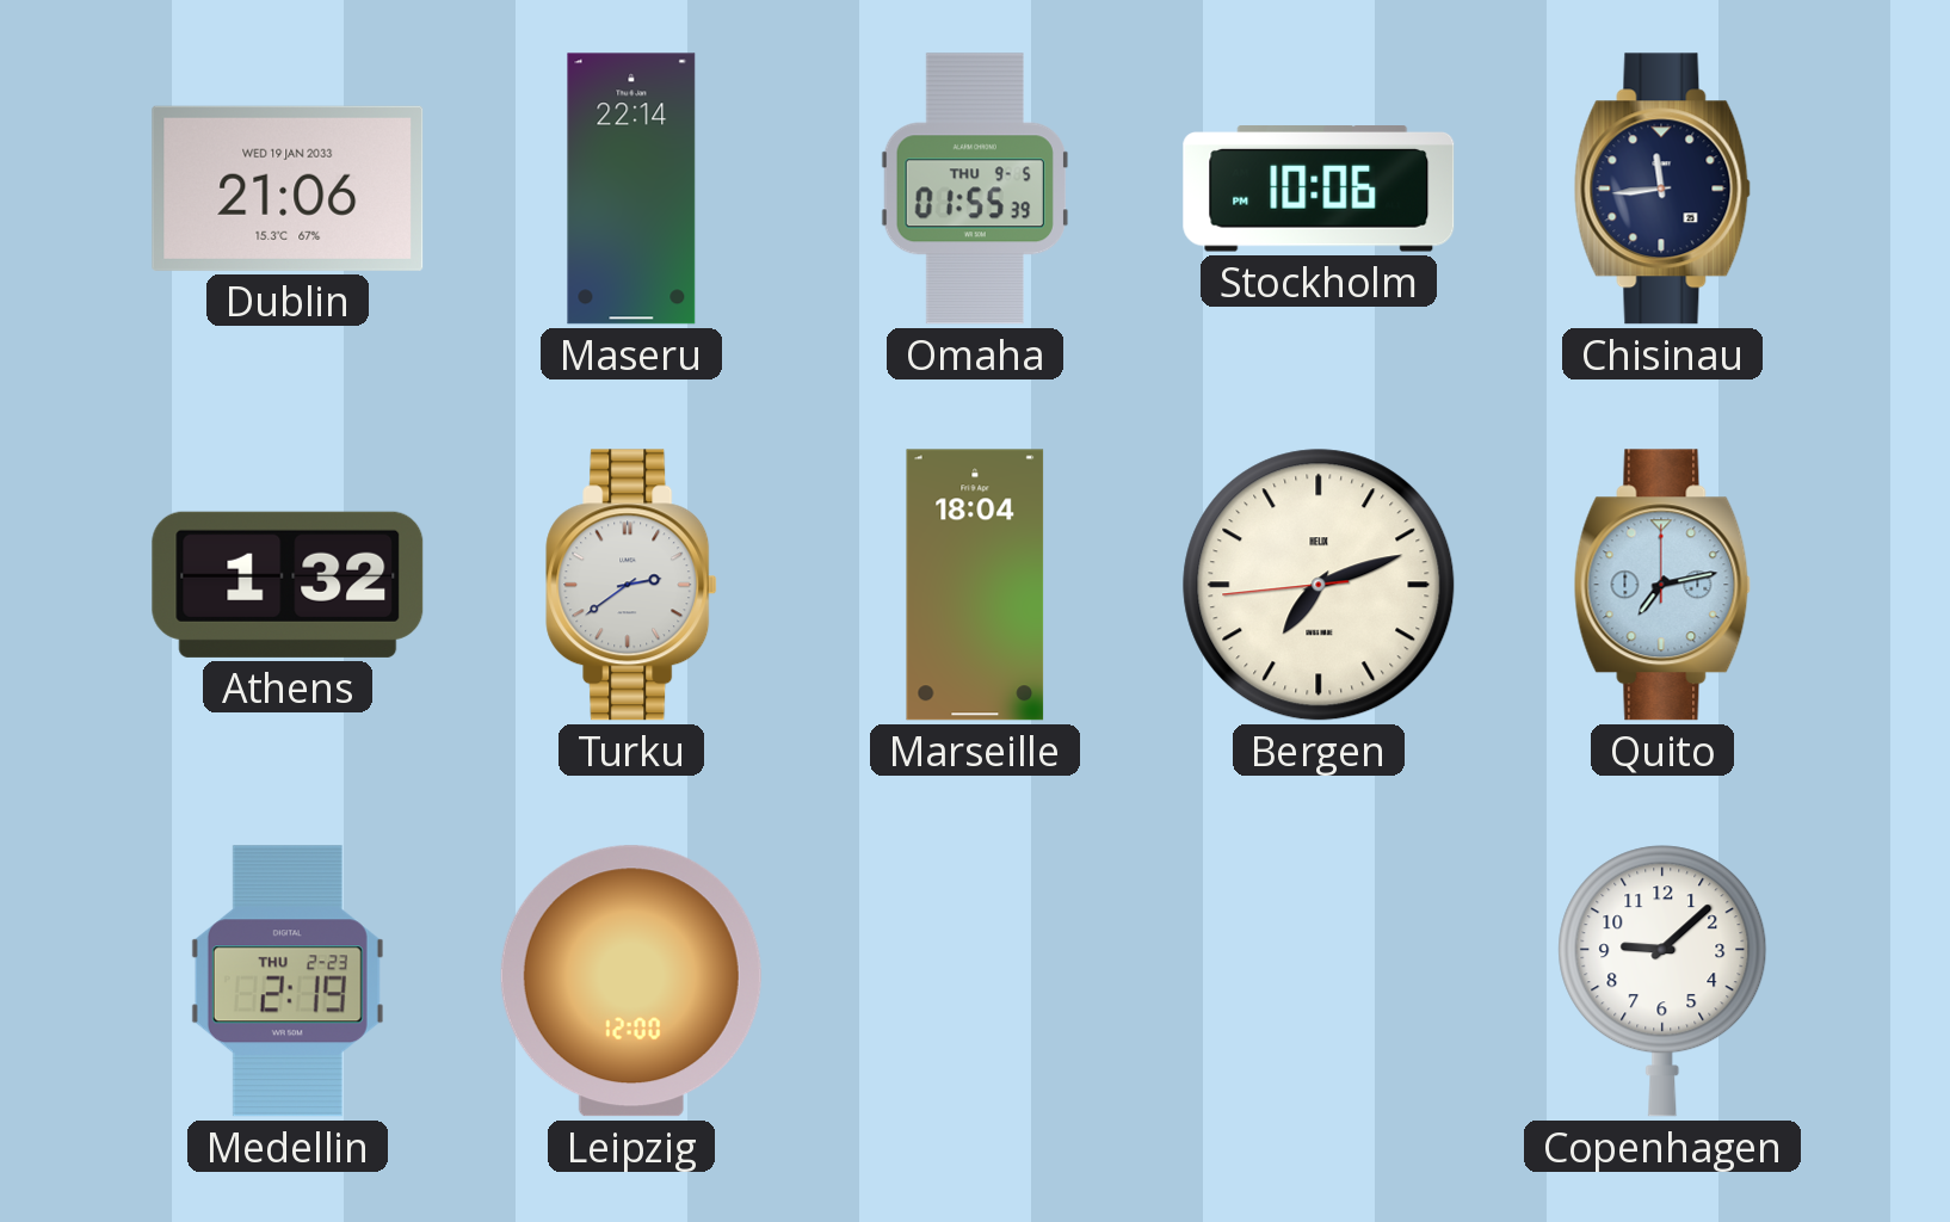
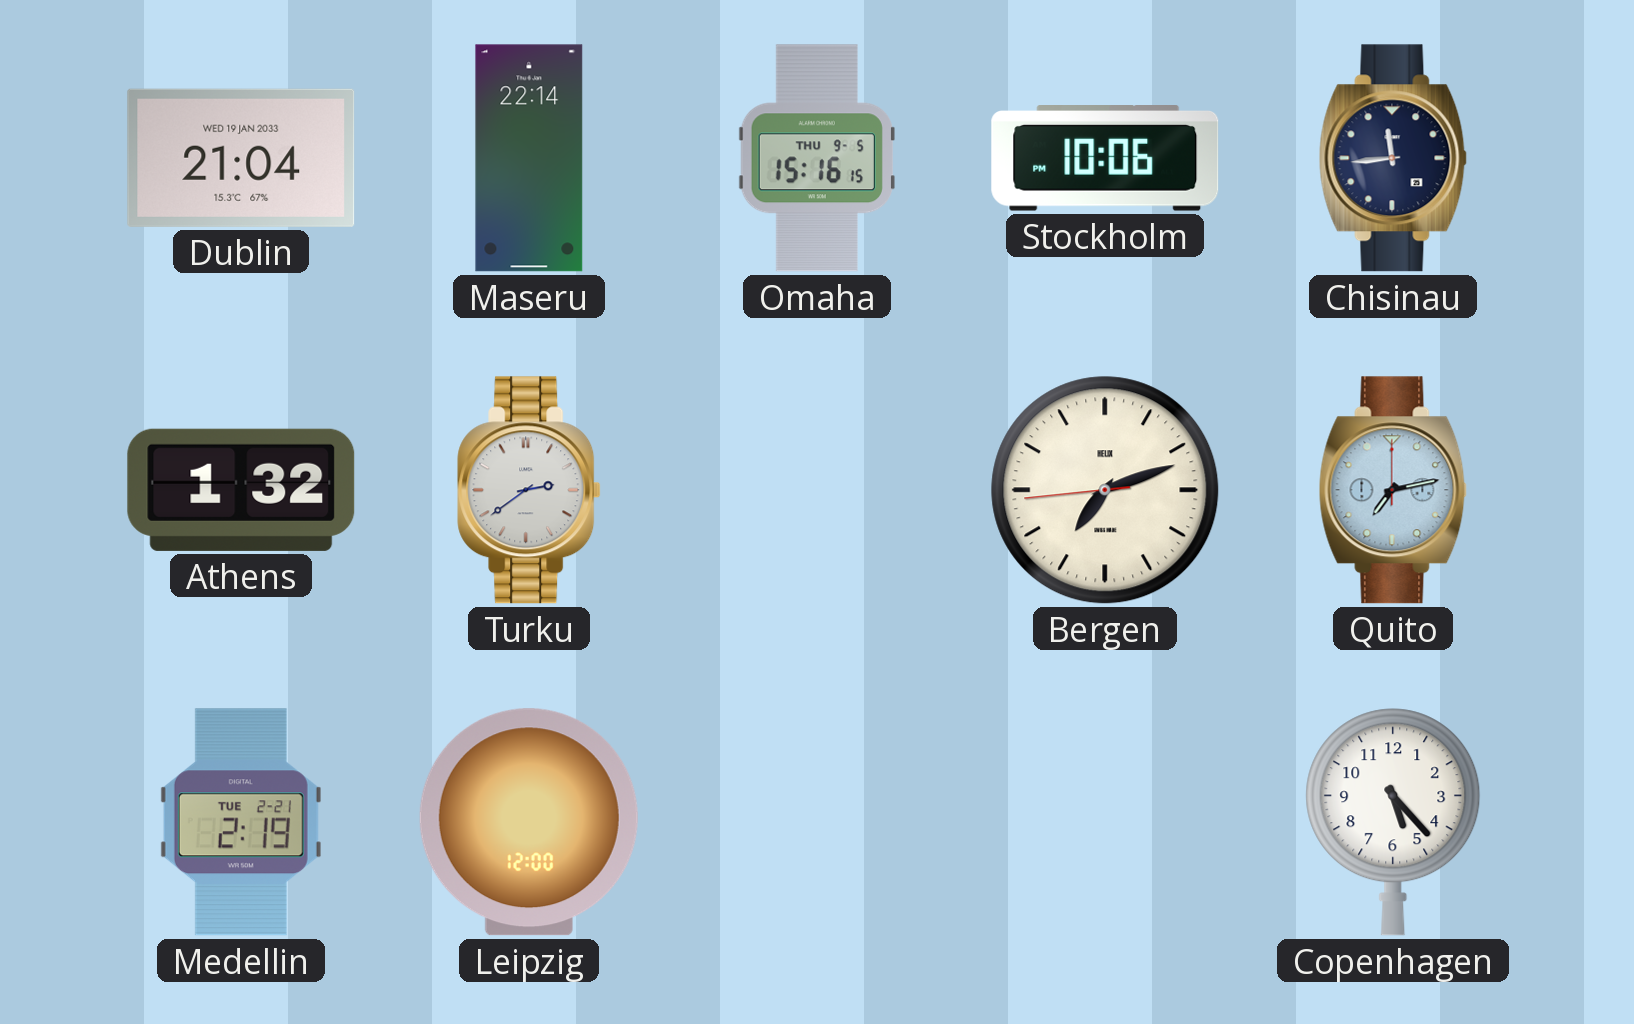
Dublin: 21:06 -> 21:04 (241, 158)
Omaha: 01:55 -> 15:16 (817, 158)
Marseille: 18:04 -> none (975, 585)
Medellin date: THU 2-23 -> TUE 2-21 (241, 822)
Copenhagen: 9:08 -> 5:23 (1393, 822)
